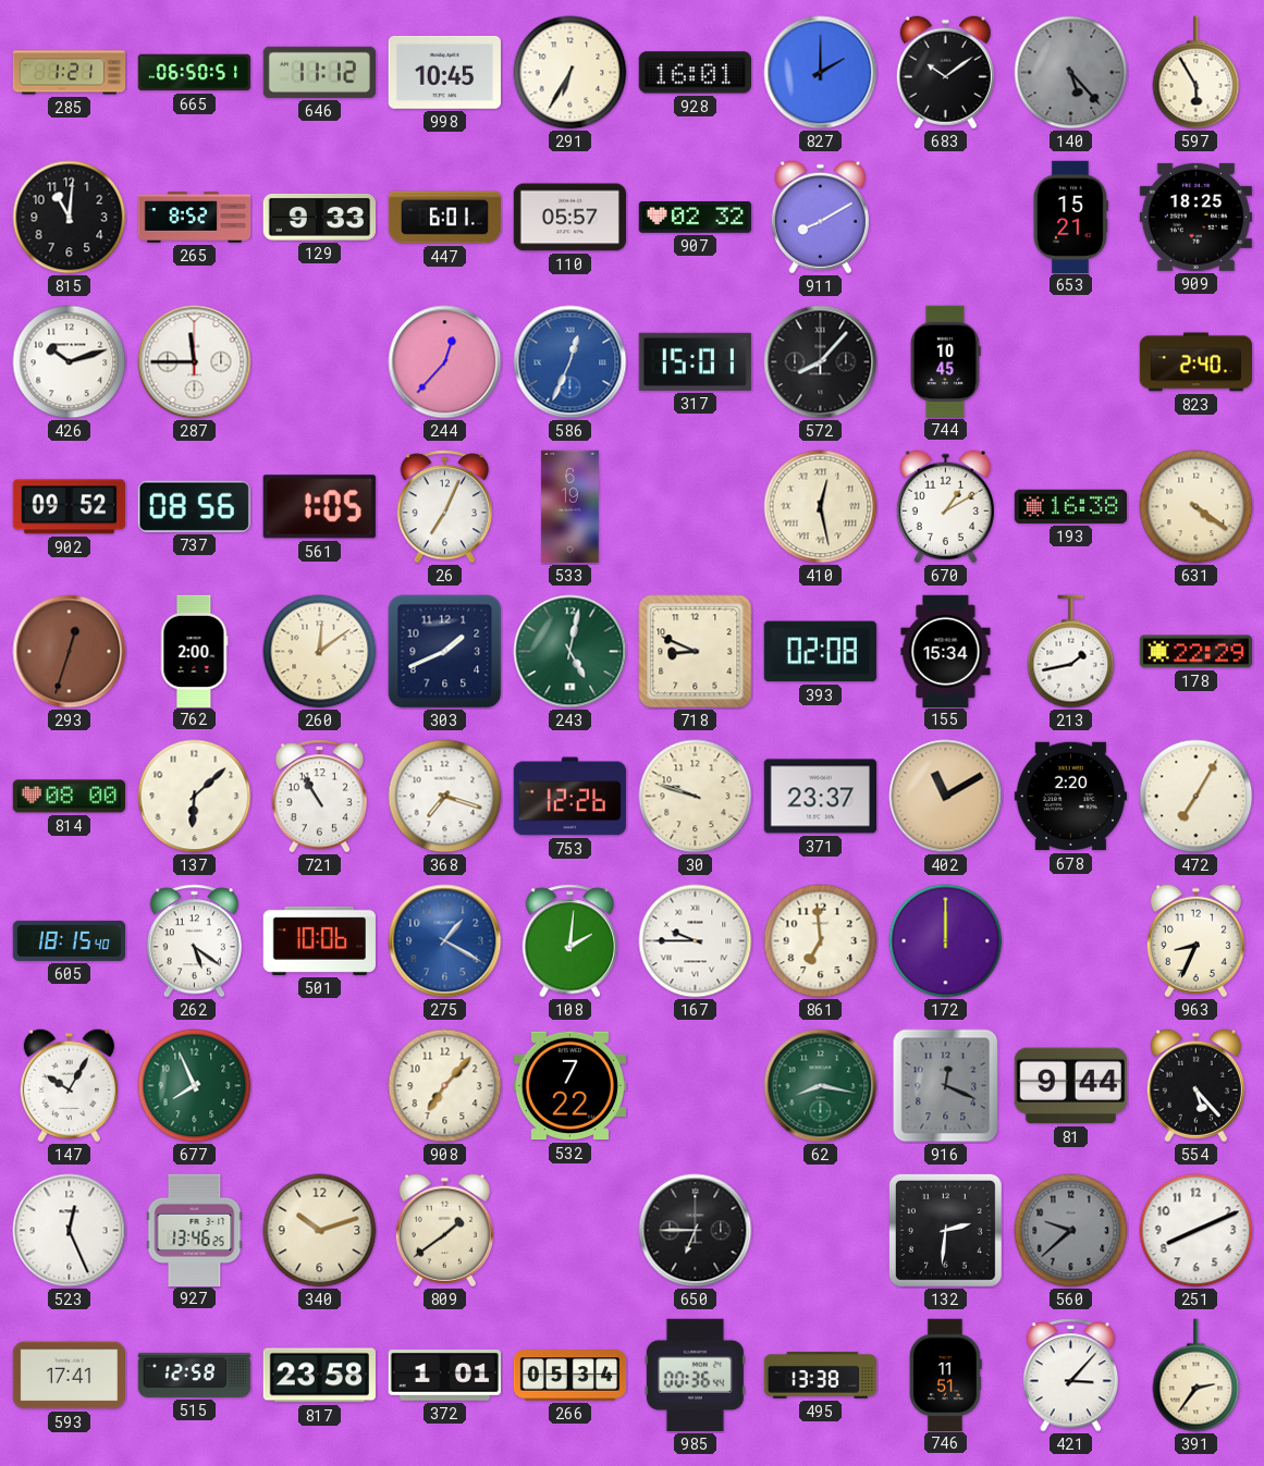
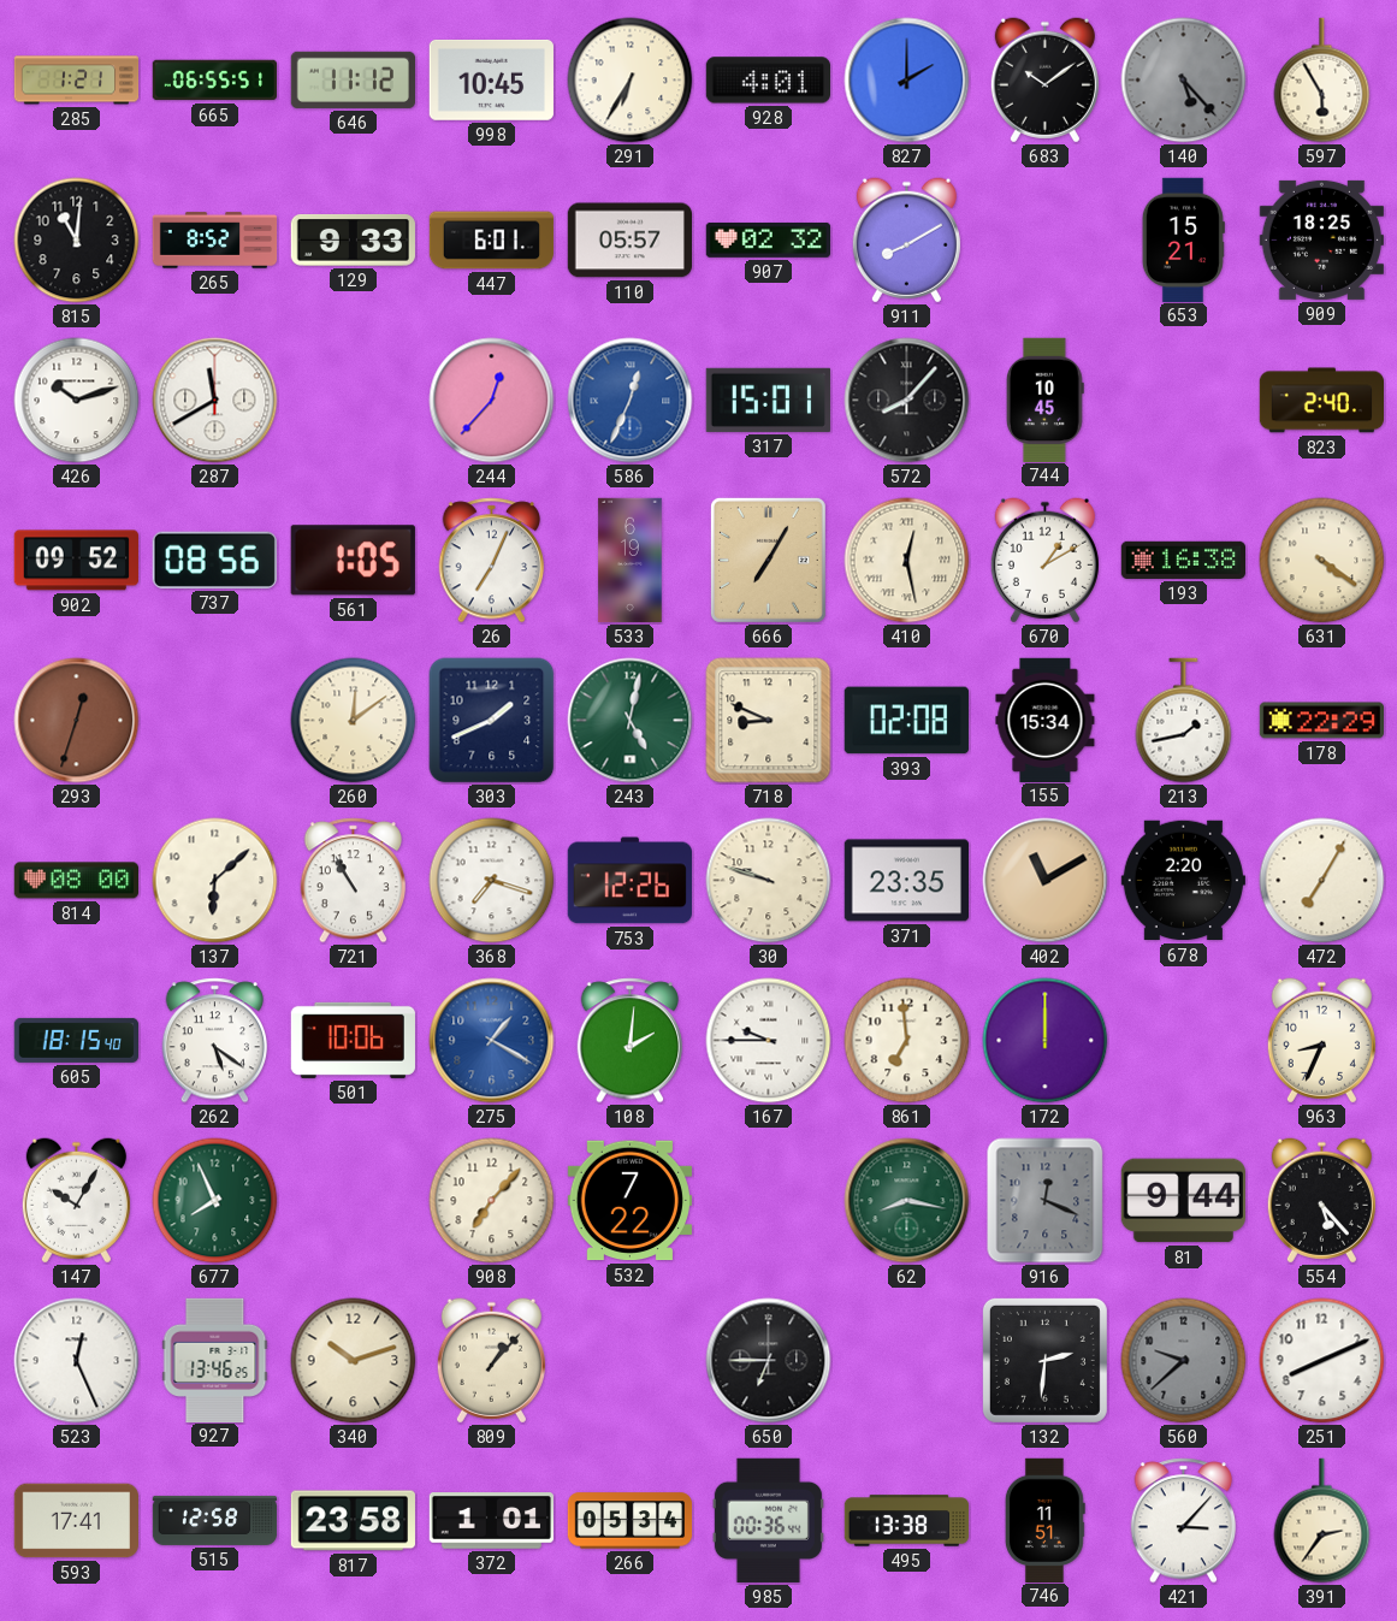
665: 06:50 -> 06:55 (214, 81)
928: 16:01 -> 4:01 (768, 81)
287: 11:45 -> 11:40 (215, 401)
666: none -> 7:05 (768, 560)
762: 2:00 -> none (194, 651)
371: 23:37 -> 23:35 (906, 881)
809: 1:39 -> 1:07 (491, 1361)
